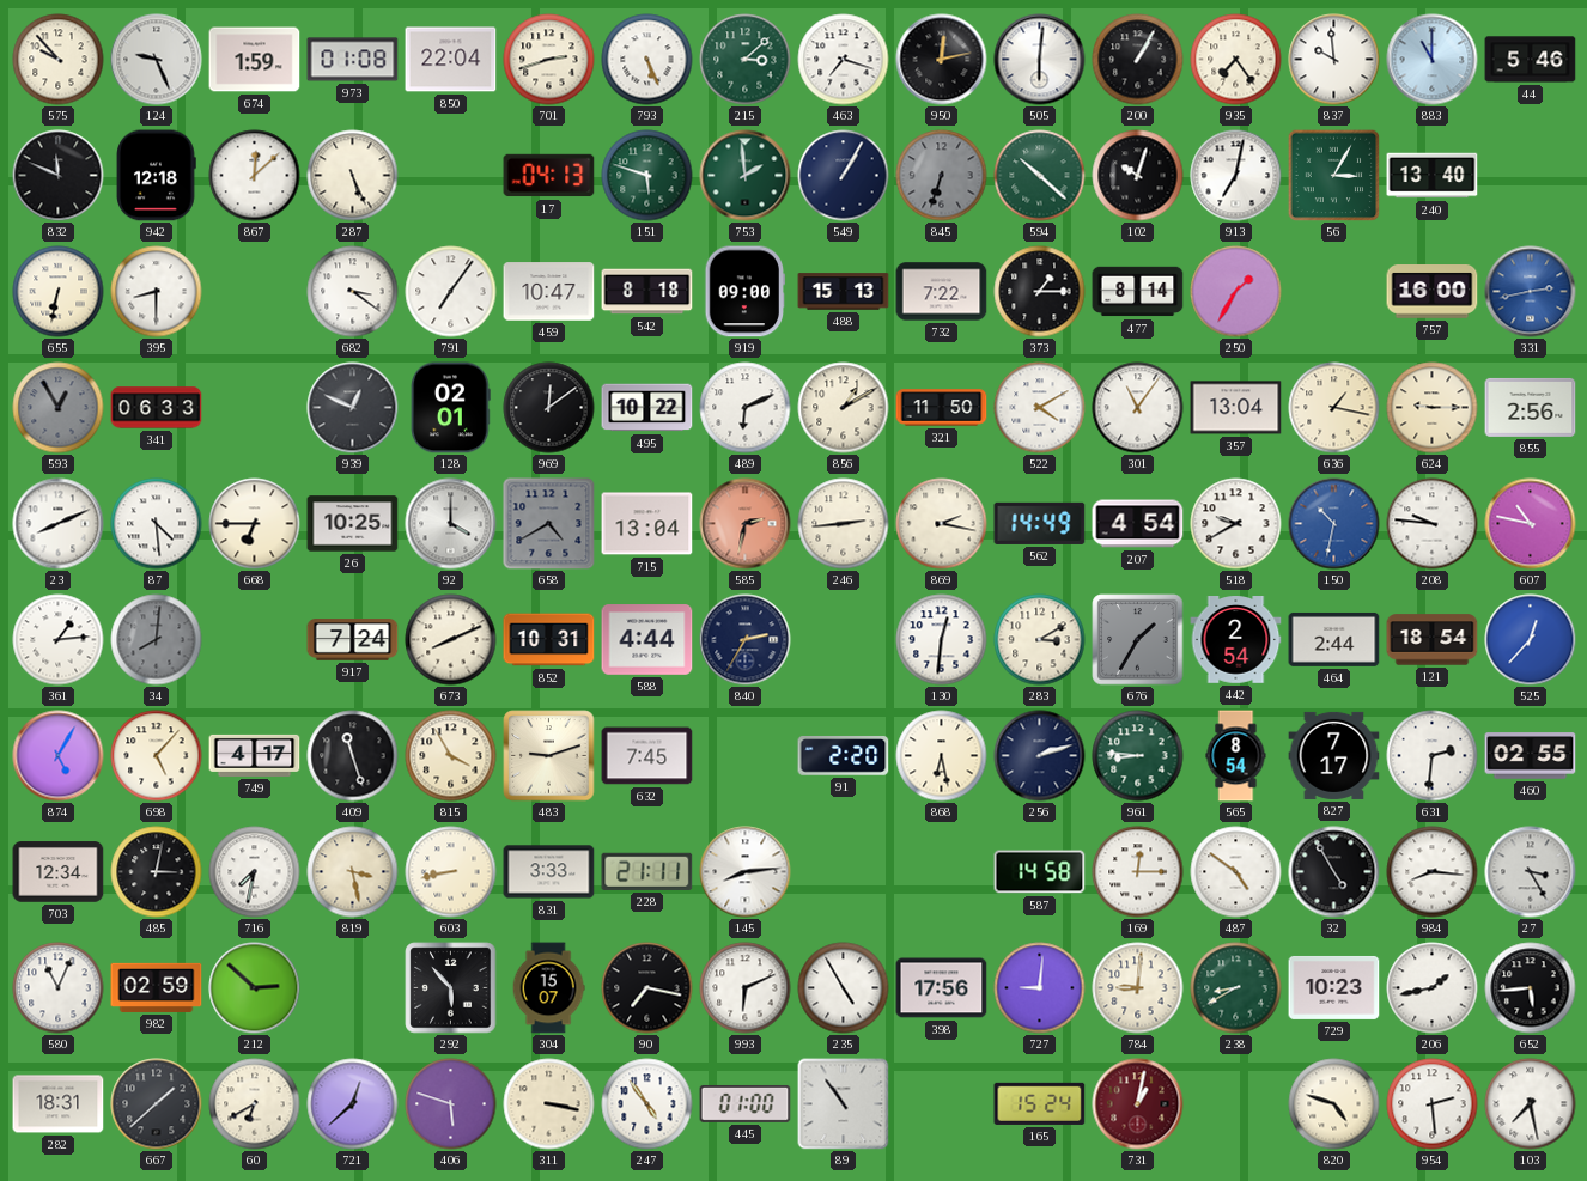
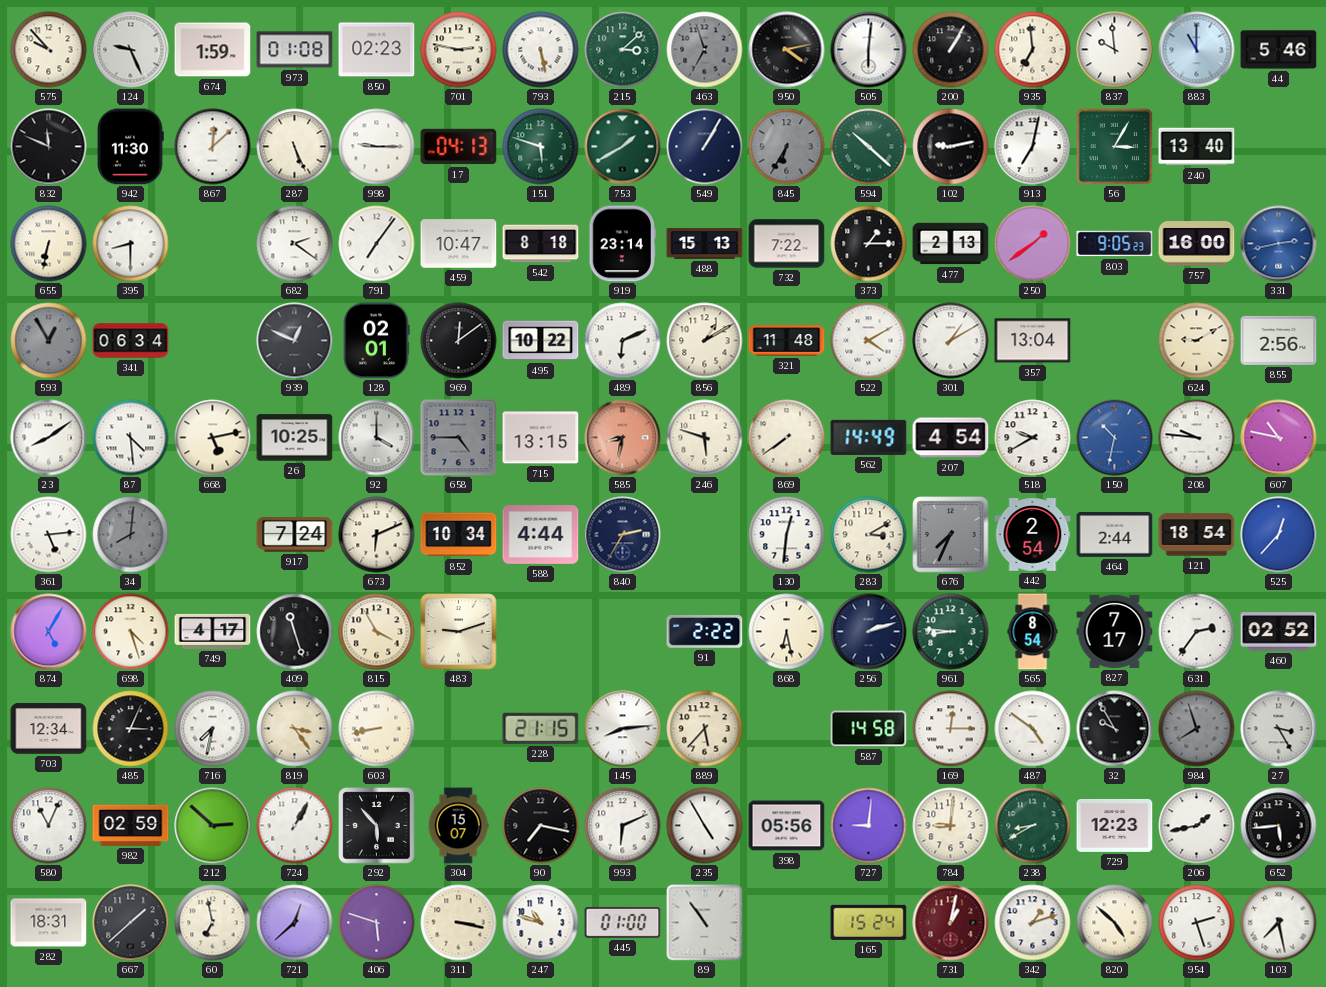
850: 22:04 -> 02:23 (377, 50)
701: 2:42 -> 2:47 (459, 50)
793: 5:26 -> 5:28 (541, 50)
463: 7:18 -> 6:57 (705, 50)
463 dial: white -> grey (705, 50)
950: 12:13 -> 4:13 (787, 50)
935: 7:24 -> 6:59 (1033, 50)
942: 12:18 -> 11:30 (130, 147)
998: none -> 9:15 (377, 147)
753: 1:59 -> 1:40 (623, 147)
845: 6:33 -> 6:35 (787, 147)
102: 10:03 -> 9:13 (951, 147)
682: 3:21 -> 2:21 (295, 244)
919: 09:00 -> 23:14 (622, 244)
477: 8:14 -> 2:13 (951, 244)
250: 1:35 -> 1:39 (1033, 244)
803: none -> 9:05 (1115, 244)
341: 06:33 -> 06:34 (131, 341)
321: 11:50 -> 11:48 (787, 341)
301: 11:06 -> 1:10 (951, 341)
636: 1:17 -> none (1334, 408)
624: 9:15 -> 9:10 (1197, 341)
23: 8:11 -> 8:09 (49, 438)
668: 6:45 -> 5:13 (213, 438)
658: 4:40 -> 4:45 (459, 438)
715: 13:04 -> 13:15 (541, 438)
585: 2:32 -> 8:32 (623, 438)
246: 2:44 -> 5:48 (705, 438)
869: 2:17 -> 7:39 (787, 438)
361: 1:14 -> 5:14 (49, 535)
673: 8:11 -> 6:11 (377, 535)
852: 10:31 -> 10:34 (459, 535)
676: 1:35 -> 7:34 (951, 535)
698: 5:07 -> 4:27 (131, 632)
632: 7:45 -> none (647, 756)
91: 2:20 -> 2:22 (705, 632)
631: 2:31 -> 2:36 (1197, 632)
460: 02:55 -> 02:52 (1279, 632)
485: 3:02 -> 3:04 (131, 729)
819: 3:28 -> 3:24 (295, 729)
831: 3:33 -> none (549, 872)
228: 21:11 -> 21:15 (541, 728)
889: none -> 5:37 (705, 729)
32: 4:55 -> 9:55 (1115, 729)
984: 8:16 -> 7:57 (1197, 729)
984 dial: white -> grey (1197, 729)
724: none -> 1:05 (295, 826)
398: 17:56 -> 05:56 (787, 826)
729: 10:23 -> 12:23 (1115, 825)
60: 6:40 -> 6:58 (213, 923)
247: 4:54 -> 10:48 (541, 923)
342: none -> 1:12 (1033, 923)
820: 4:48 -> 4:52 (1115, 923)
954: 2:29 -> 2:27 (1197, 923)
